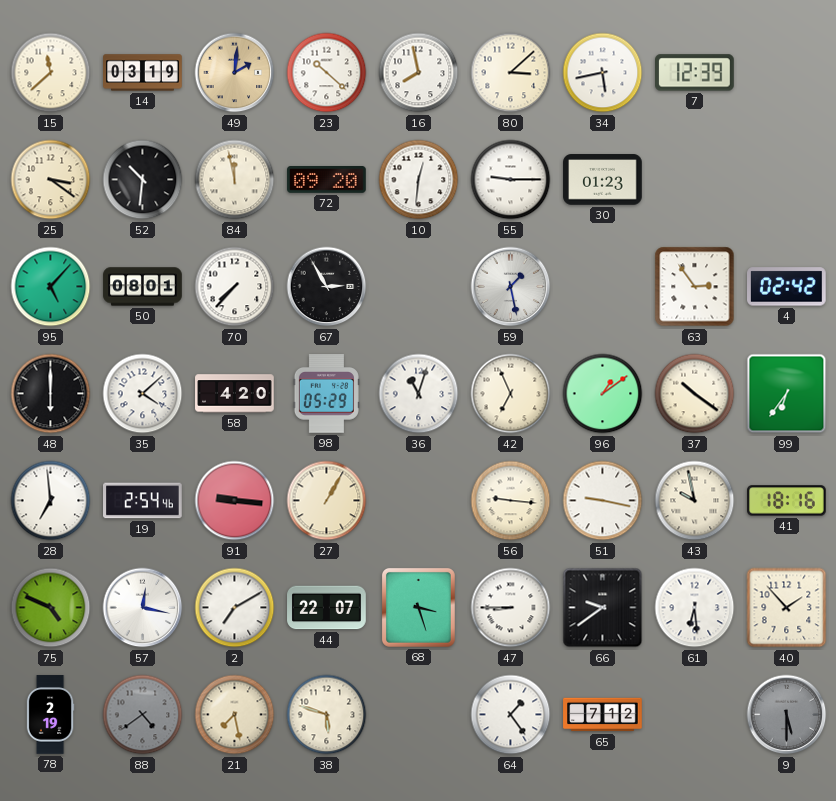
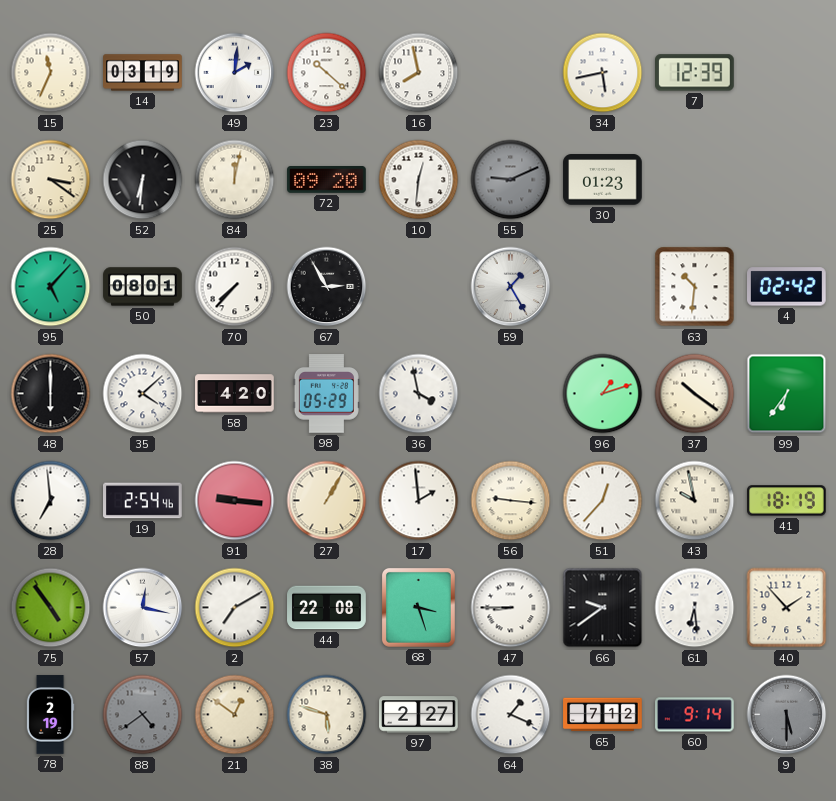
15: 11:38 -> 11:34 (51, 73)
49 dial: champagne -> white (235, 73)
80: 3:08 -> none (511, 73)
52: 10:31 -> 6:31 (143, 180)
84: 11:58 -> 12:02 (235, 180)
55: 9:15 -> 9:11 (511, 180)
55 dial: white -> grey (511, 180)
59: 1:28 -> 1:25 (511, 287)
63: 2:54 -> 10:31 (695, 287)
36: 11:03 -> 3:58 (419, 394)
42: 6:56 -> none (511, 394)
96: 1:09 -> 1:12 (603, 394)
17: none -> 1:59 (419, 501)
51: 9:17 -> 12:37 (603, 501)
41: 18:16 -> 18:19 (787, 501)
75: 4:49 -> 4:54 (51, 608)
44: 22:07 -> 22:08 (327, 608)
21: 7:28 -> 12:51 (235, 715)
97: none -> 2:27 (419, 715)
64: 1:24 -> 1:19 (511, 715)
60: none -> 9:14 (695, 715)
